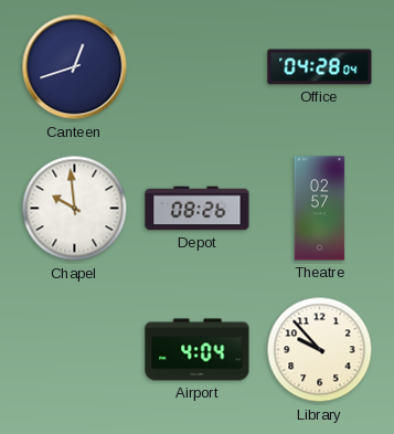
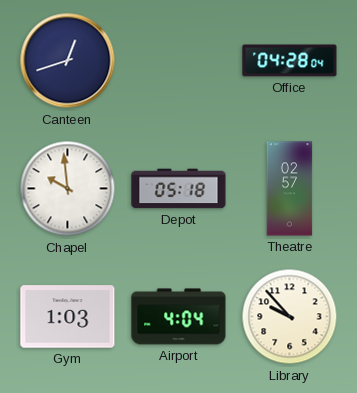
Depot: 08:26 -> 05:18 (179, 189)
Gym: none -> 1:03 (68, 317)
